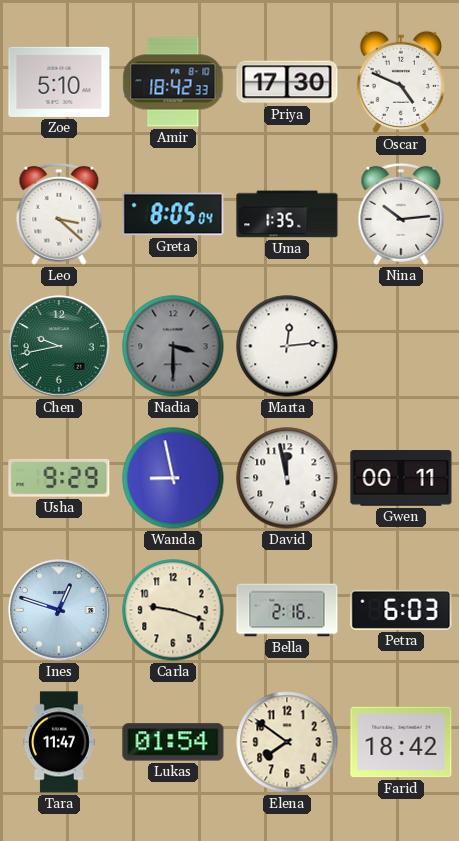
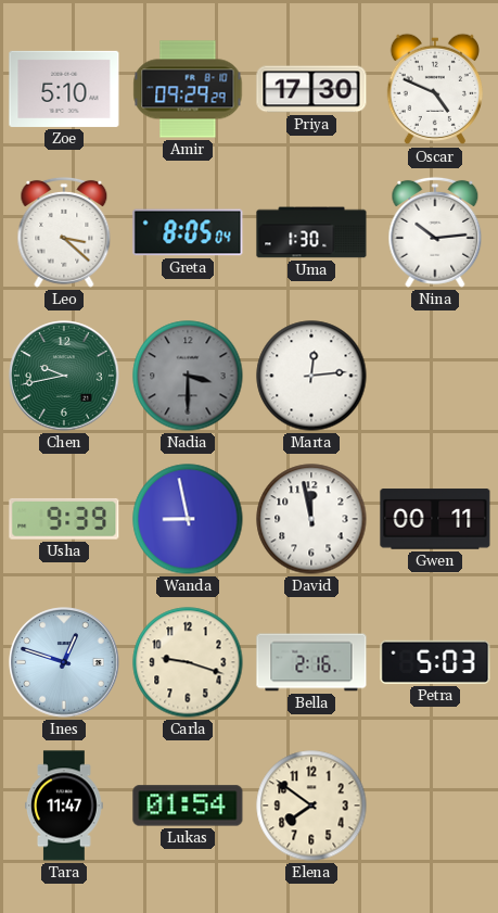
Amir: 18:42 -> 09:29 (188, 89)
Uma: 1:35 -> 1:30 (311, 232)
Usha: 9:29 -> 9:39 (64, 519)
Petra: 6:03 -> 5:03 (435, 662)
Farid: 18:42 -> none (401, 742)
